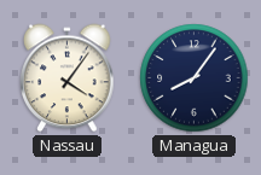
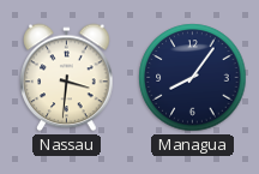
Nassau: 4:06 -> 3:31 (67, 78)
